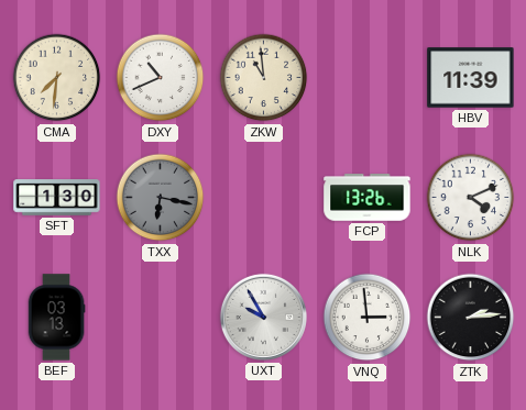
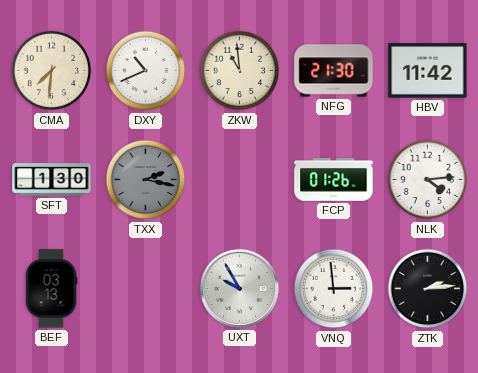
NFG: none -> 21:30 (334, 71)
HBV: 11:39 -> 11:42 (428, 71)
TXX: 6:17 -> 2:17 (146, 180)
FCP: 13:26 -> 01:26 (334, 180)
NLK: 4:11 -> 4:14 (428, 180)
